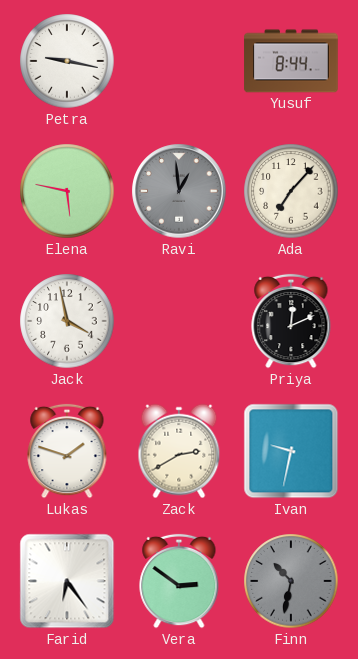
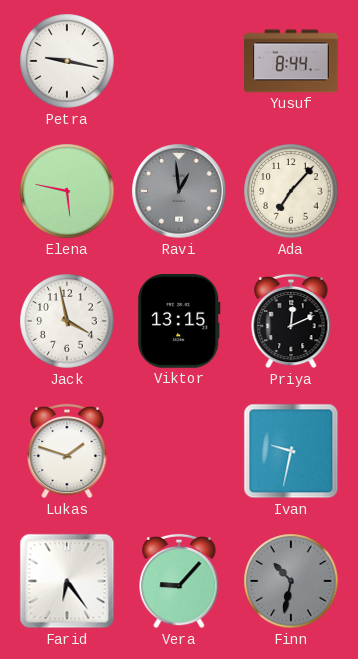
Viktor: none -> 13:15 (179, 322)
Zack: 2:40 -> none (179, 451)
Vera: 2:51 -> 9:07 (179, 581)
